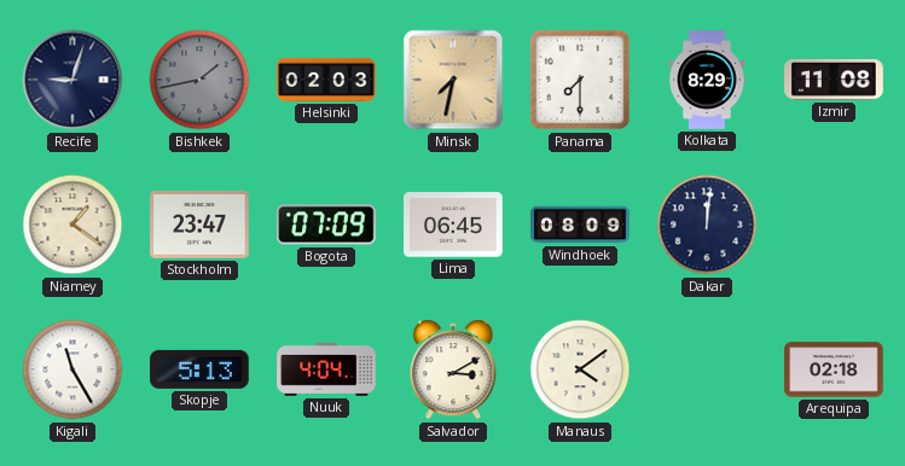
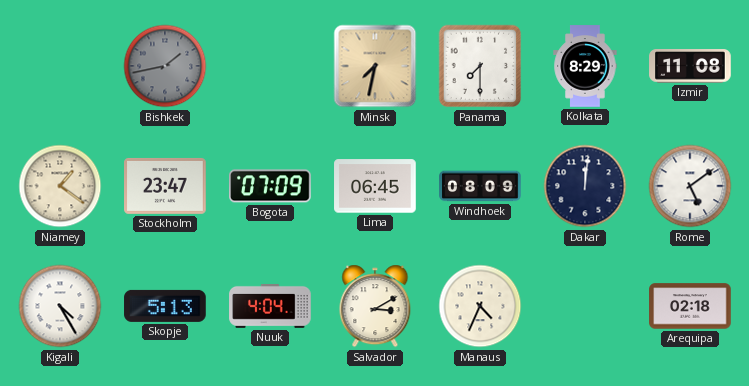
Recife: 9:03 -> none (72, 80)
Helsinki: 02:03 -> none (326, 80)
Rome: none -> 5:09 (690, 186)
Kigali: 11:25 -> 4:25 (60, 306)
Manaus: 4:09 -> 4:34 (480, 306)
